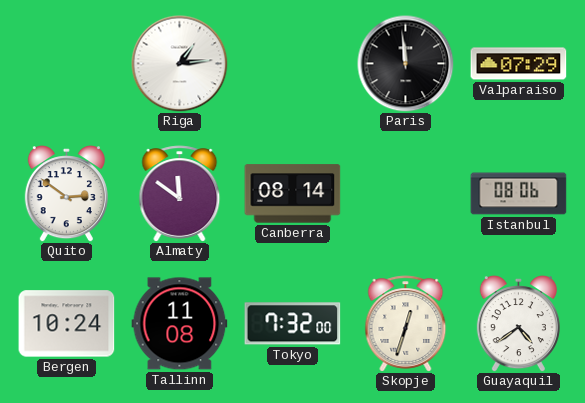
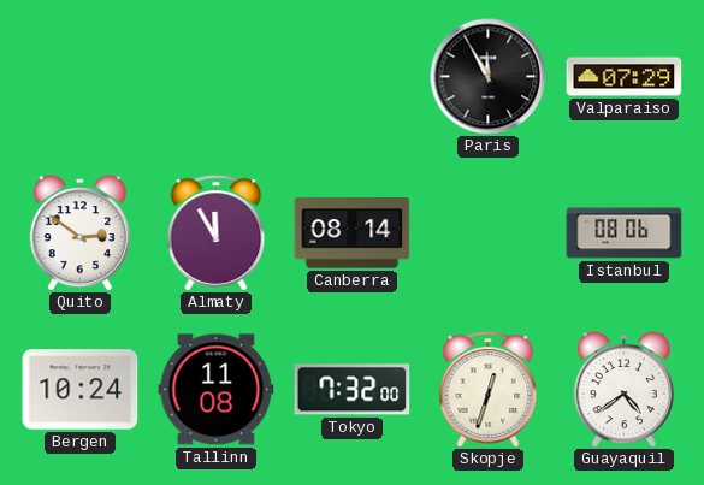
Riga: 1:14 -> none (180, 64)
Paris: 11:59 -> 11:55 (489, 77)
Almaty: 11:51 -> 11:55 (217, 233)
